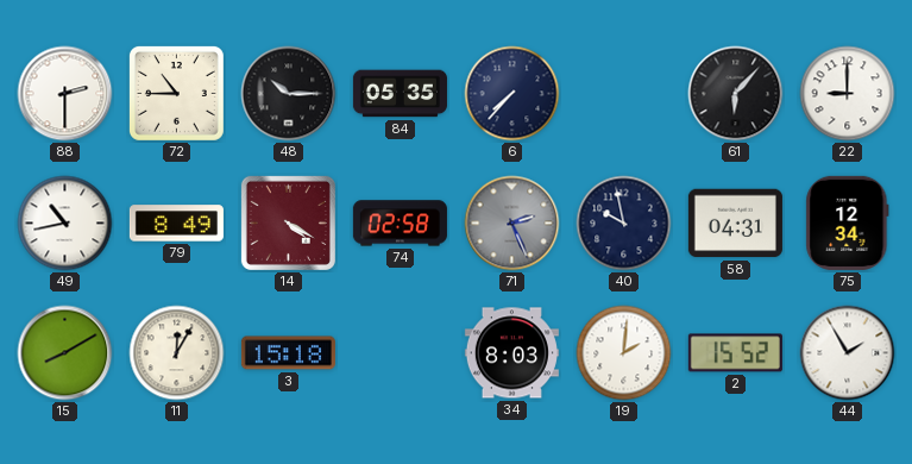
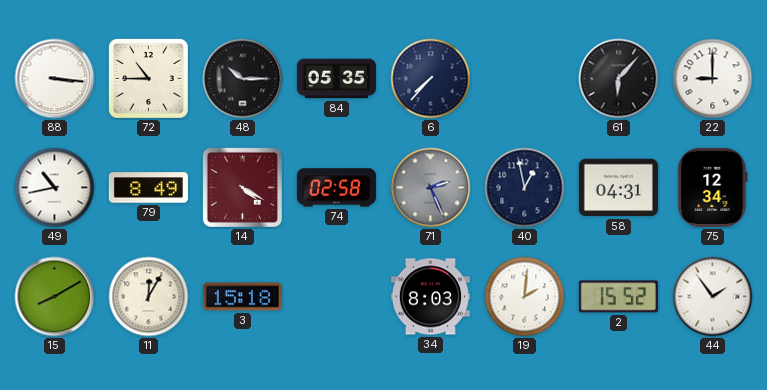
88: 2:30 -> 3:16 (55, 79)
40: 9:58 -> 12:58 (525, 188)
44: 1:55 -> 1:54 (713, 297)
